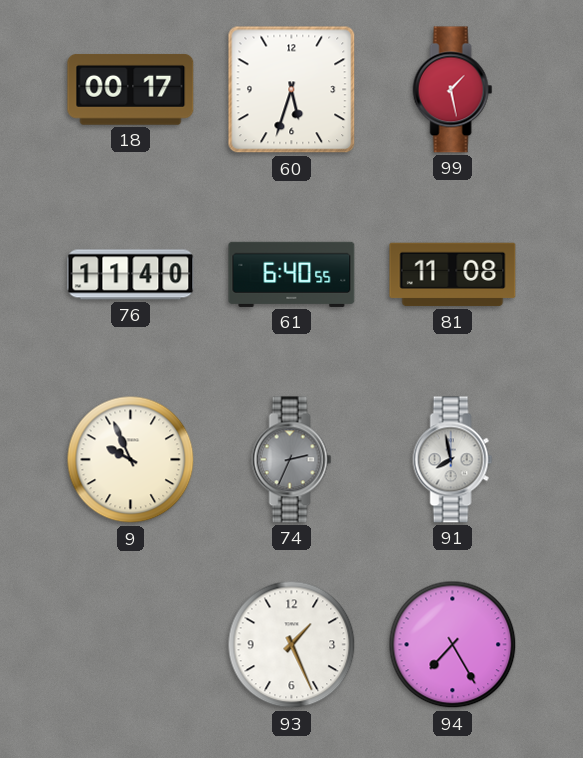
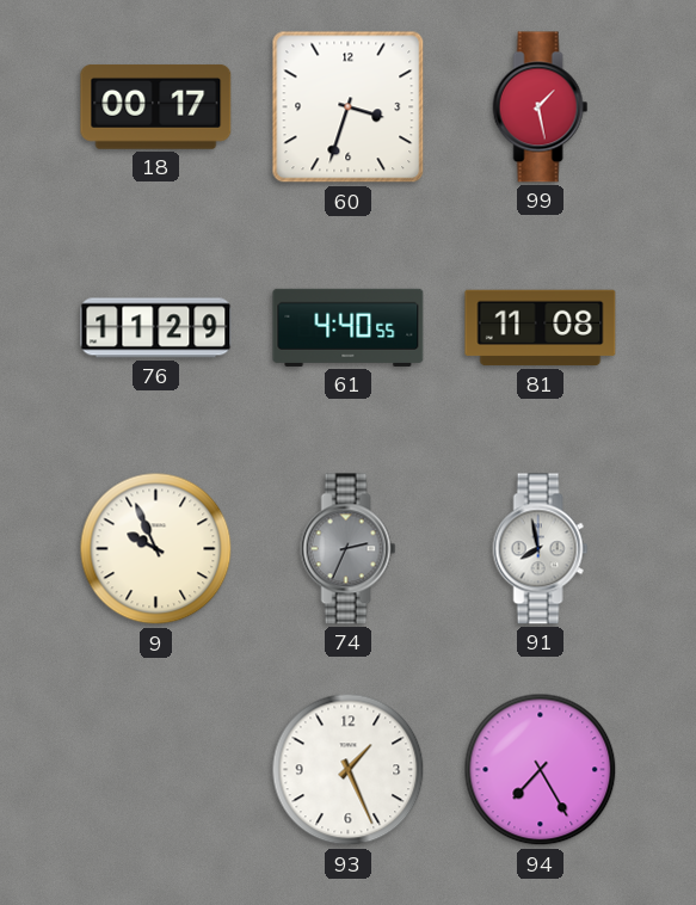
60: 5:33 -> 3:33 (349, 107)
76: 11:40 -> 11:29 (156, 328)
61: 6:40 -> 4:40 (349, 327)
